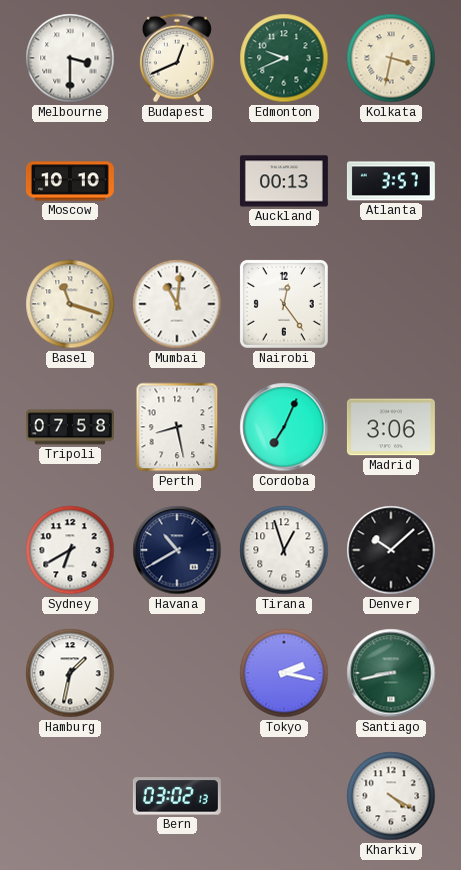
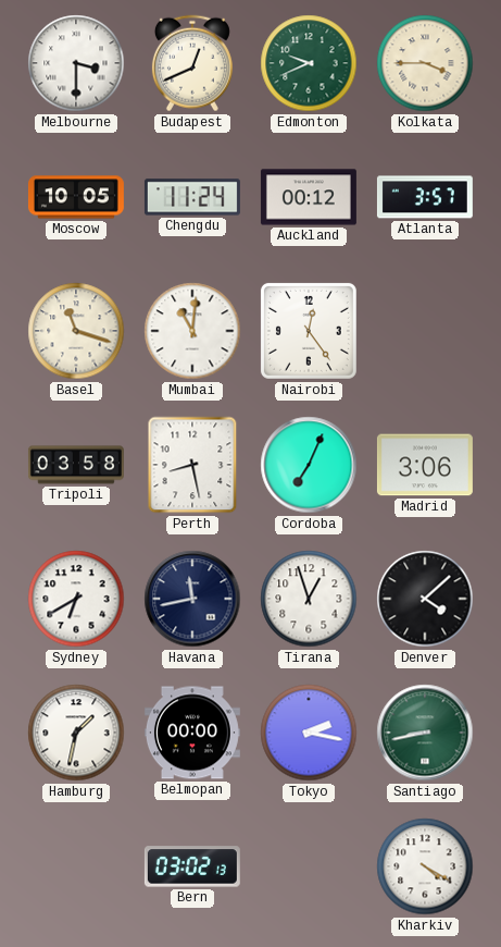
Kolkata: 3:32 -> 3:45 (425, 63)
Moscow: 10:10 -> 10:05 (76, 197)
Chengdu: none -> 11:24 (192, 197)
Auckland: 00:13 -> 00:12 (309, 197)
Tripoli: 07:58 -> 03:58 (76, 465)
Havana: 10:40 -> 11:43 (192, 599)
Denver: 10:08 -> 4:08 (425, 599)
Belmopan: none -> 00:00 (192, 733)
